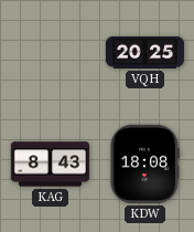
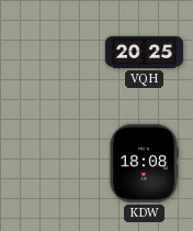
KAG: 8:43 -> none (50, 165)
